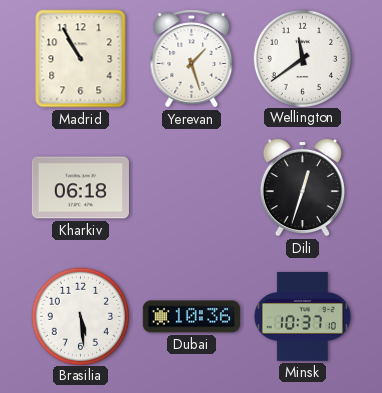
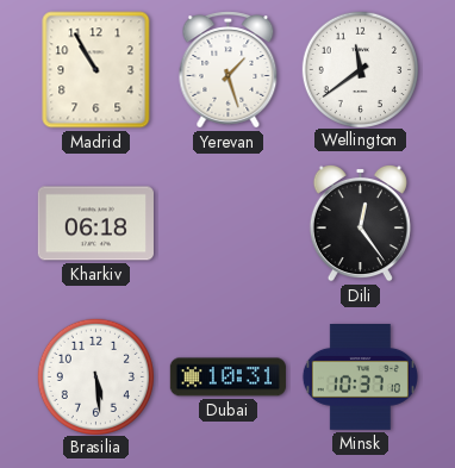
Dili: 12:33 -> 12:24 (360, 223)
Dubai: 10:36 -> 10:31 (227, 377)
